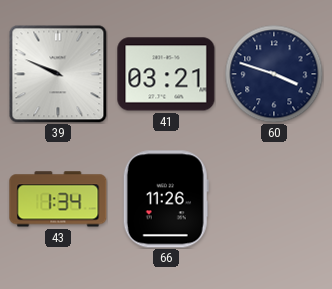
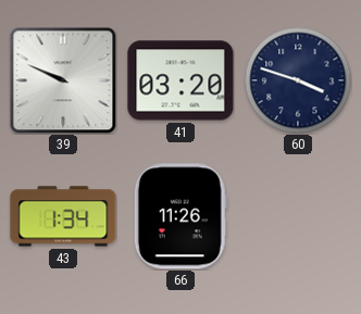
41: 03:21 -> 03:20 (180, 80)
